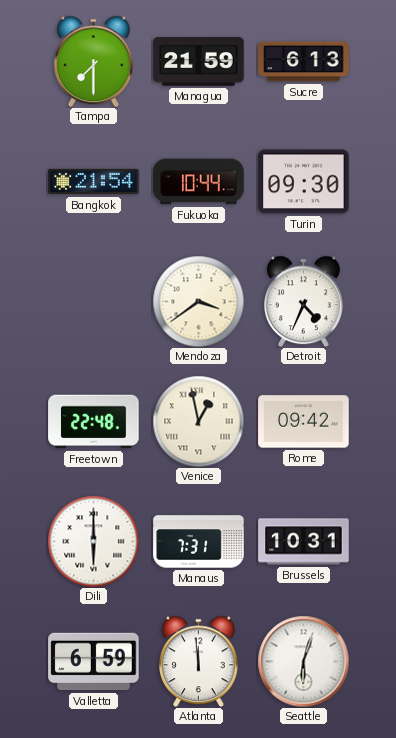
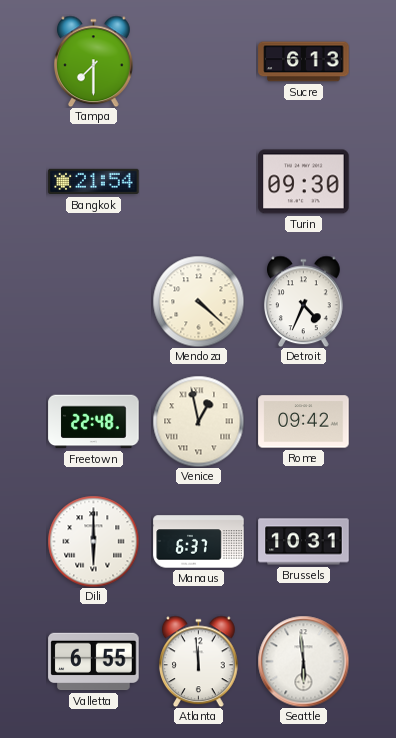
Managua: 21:59 -> none (199, 62)
Fukuoka: 10:44 -> none (199, 182)
Mendoza: 3:39 -> 4:22 (198, 301)
Manaus: 7:31 -> 6:37 (199, 542)
Valletta: 6:59 -> 6:55 (94, 662)
Seattle: 6:03 -> 5:59 (303, 661)
